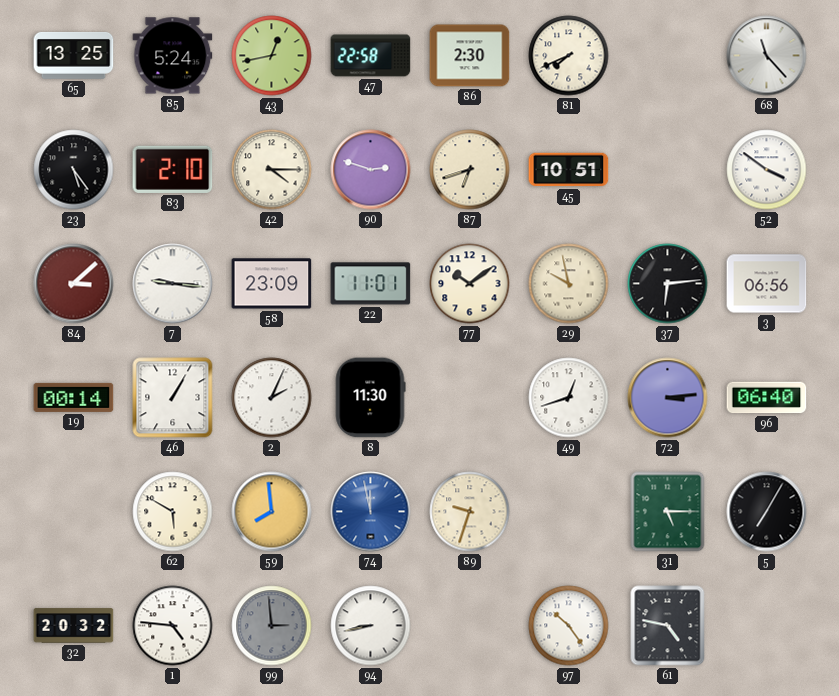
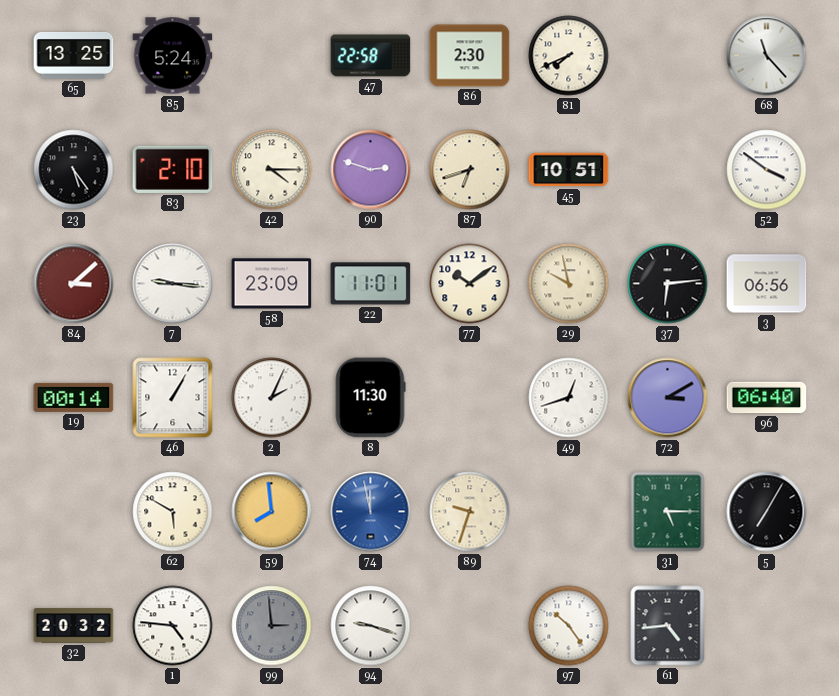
43: 12:43 -> none (272, 56)
72: 3:14 -> 3:10 (668, 398)
94: 8:43 -> 9:18 (371, 626)
61: 4:47 -> 4:44 (668, 626)
